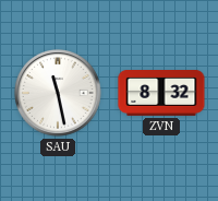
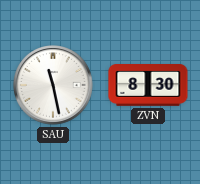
ZVN: 8:32 -> 8:30 (148, 86)
